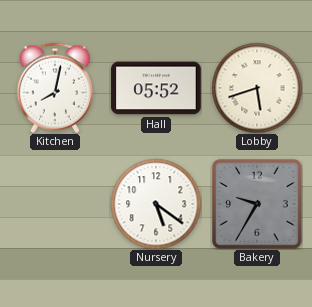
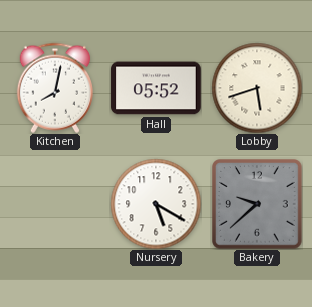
Nursery: 5:21 -> 5:20 (156, 204)
Bakery: 9:35 -> 9:38 (257, 204)
